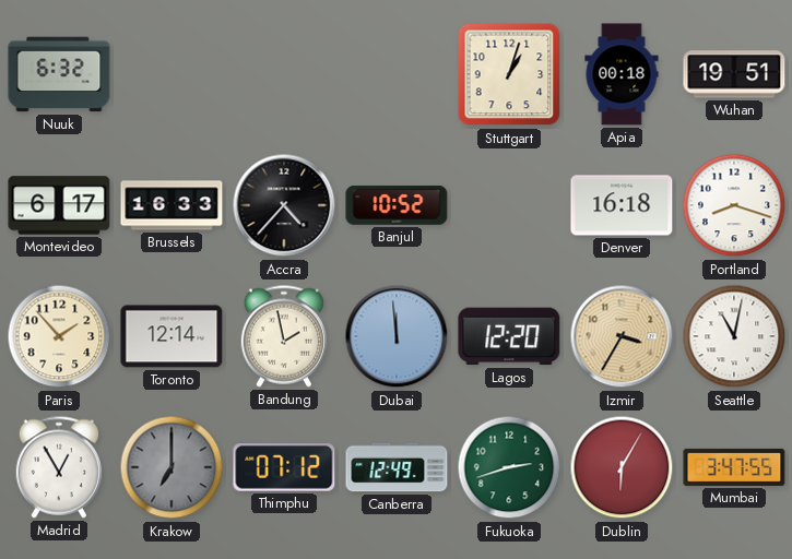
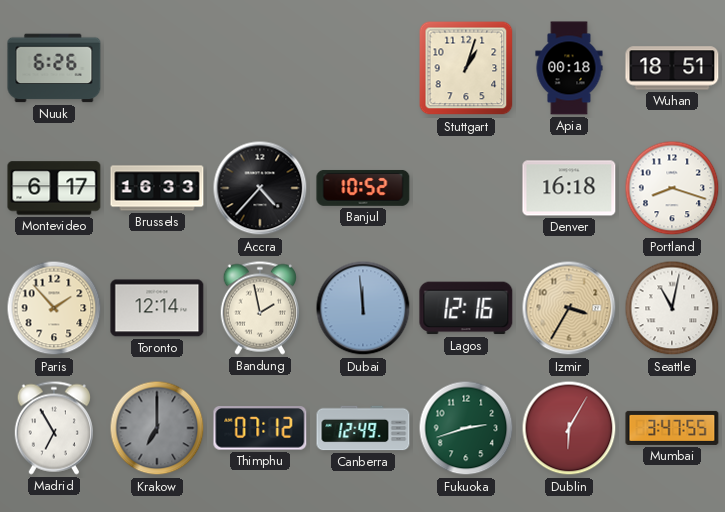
Nuuk: 6:32 -> 6:26 (54, 68)
Wuhan: 19:51 -> 18:51 (672, 68)
Lagos: 12:20 -> 12:16 (466, 308)
Madrid: 12:55 -> 6:55 (54, 428)
